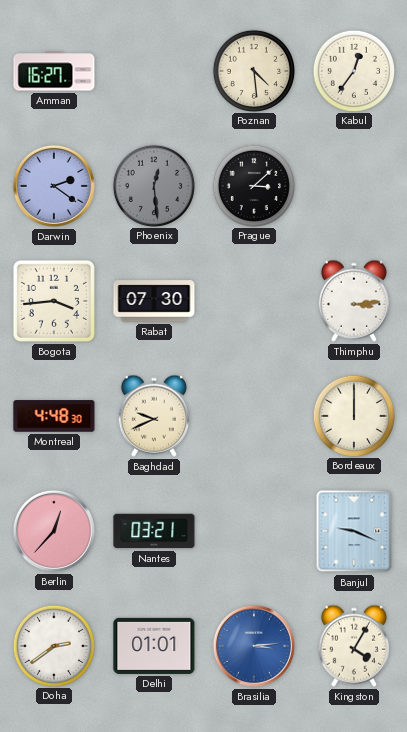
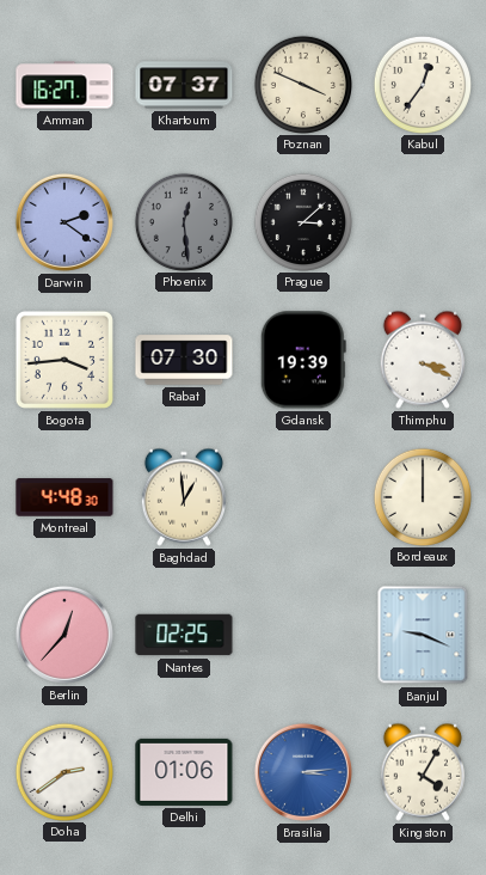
Khartoum: none -> 07:37 (184, 85)
Poznan: 4:29 -> 3:49 (302, 84)
Gdansk: none -> 19:39 (303, 360)
Thimphu: 3:14 -> 3:19 (423, 360)
Baghdad: 9:41 -> 12:59 (184, 497)
Nantes: 03:21 -> 02:25 (184, 635)
Delhi: 01:01 -> 01:06 (184, 772)
